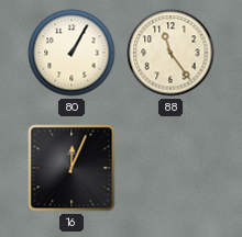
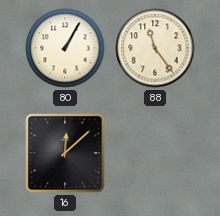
16: 12:04 -> 12:08 (65, 153)
